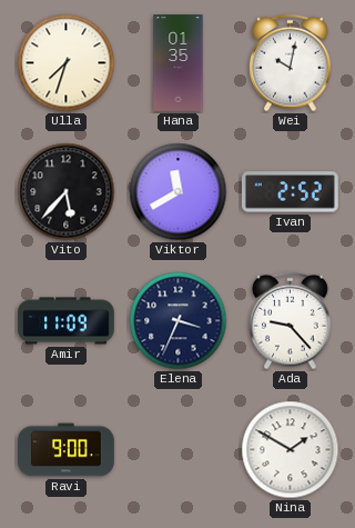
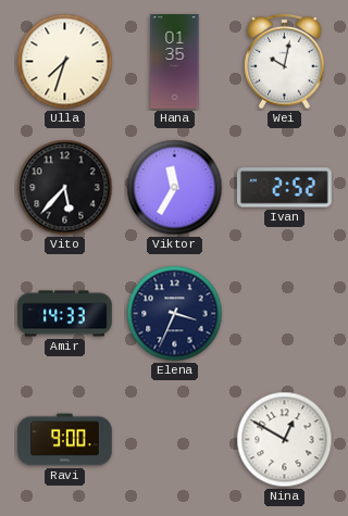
Viktor: 11:40 -> 11:35 (175, 188)
Amir: 11:09 -> 14:33 (65, 314)
Ada: 9:23 -> none (291, 321)
Nina: 1:50 -> 12:50 (285, 440)
